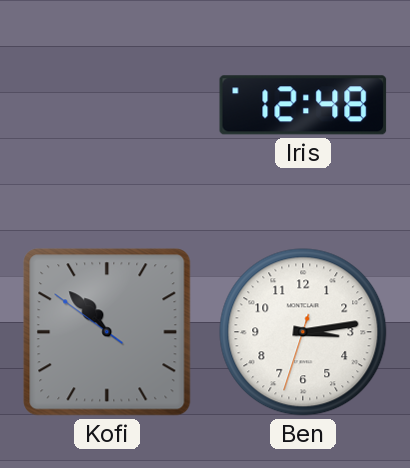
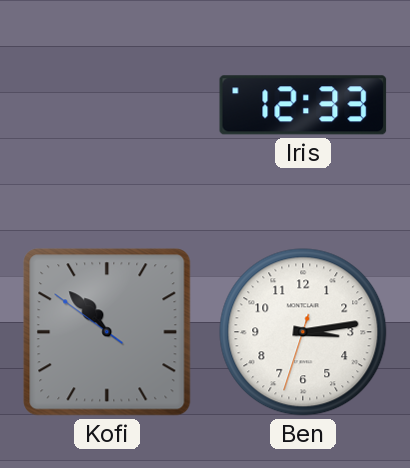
Iris: 12:48 -> 12:33 (303, 105)
